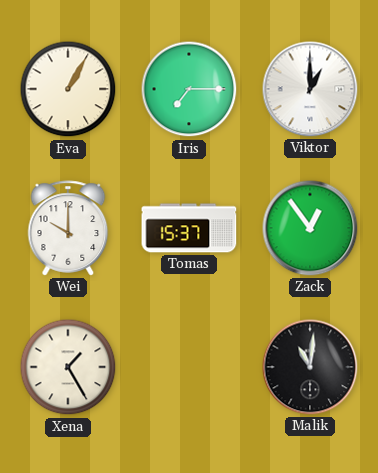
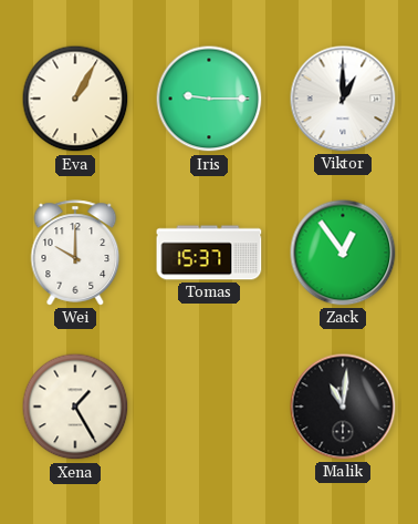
Iris: 7:15 -> 9:15 (209, 99)
